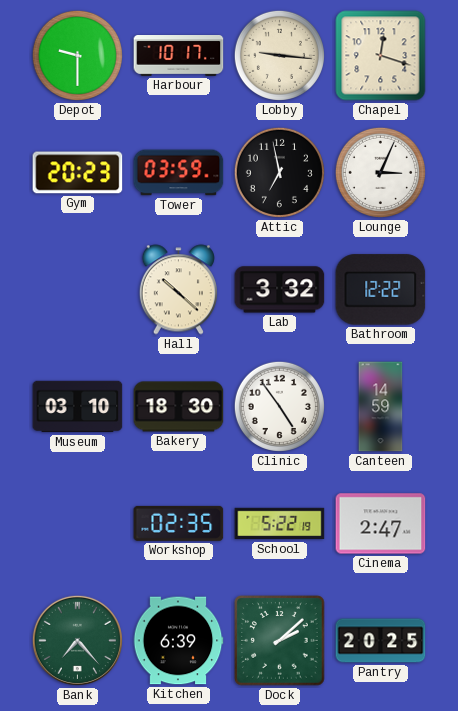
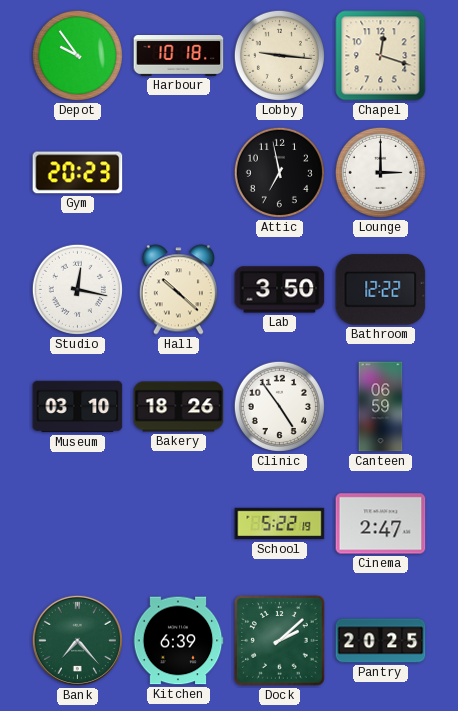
Depot: 9:30 -> 9:54 (77, 55)
Harbour: 10:17 -> 10:18 (179, 56)
Tower: 03:59 -> none (179, 173)
Lounge: 3:04 -> 3:00 (380, 172)
Studio: none -> 12:17 (77, 289)
Lab: 3:32 -> 3:50 (280, 290)
Bakery: 18:30 -> 18:26 (179, 407)
Canteen: 14:59 -> 06:59 (381, 407)
Workshop: 02:35 -> none (179, 523)
